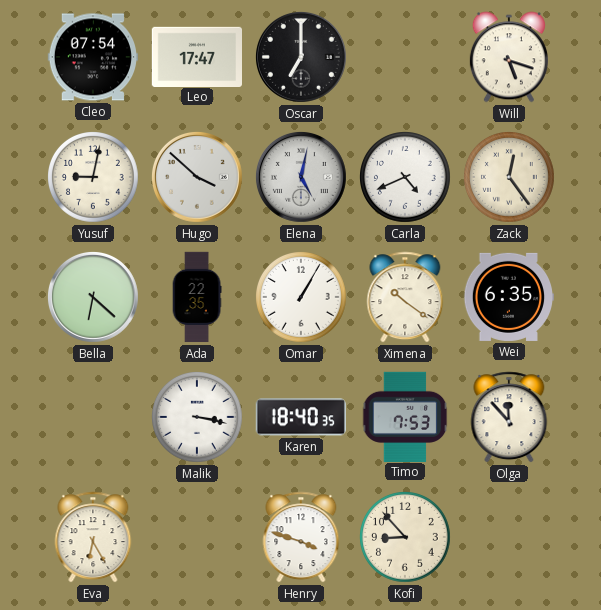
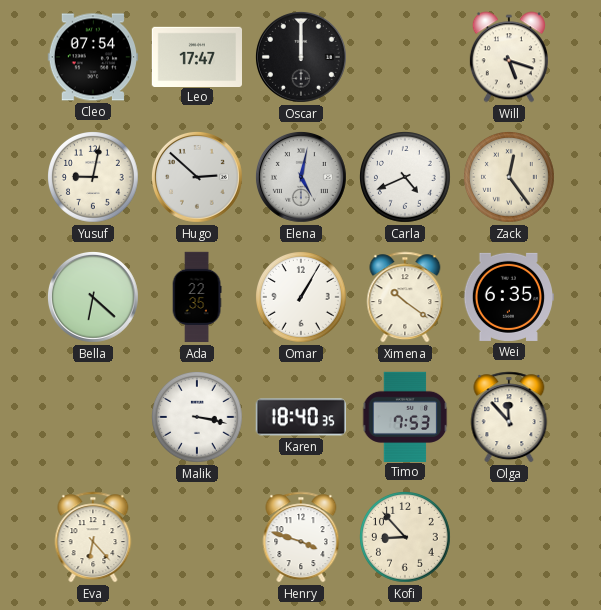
Oscar: 7:00 -> 12:00 (301, 57)
Hugo: 3:52 -> 2:52 (197, 177)
Eva: 6:25 -> 6:23 (93, 537)
